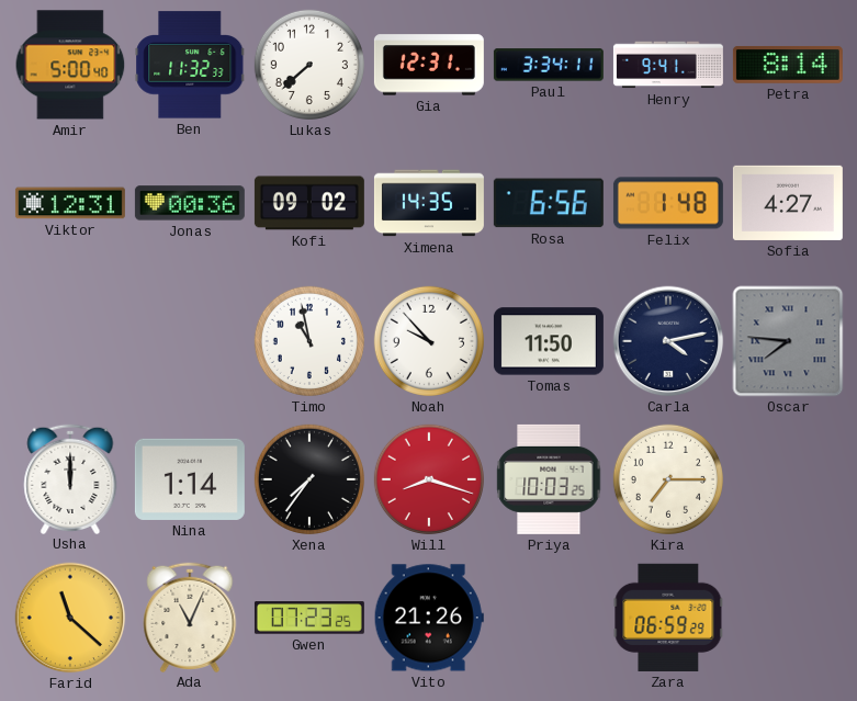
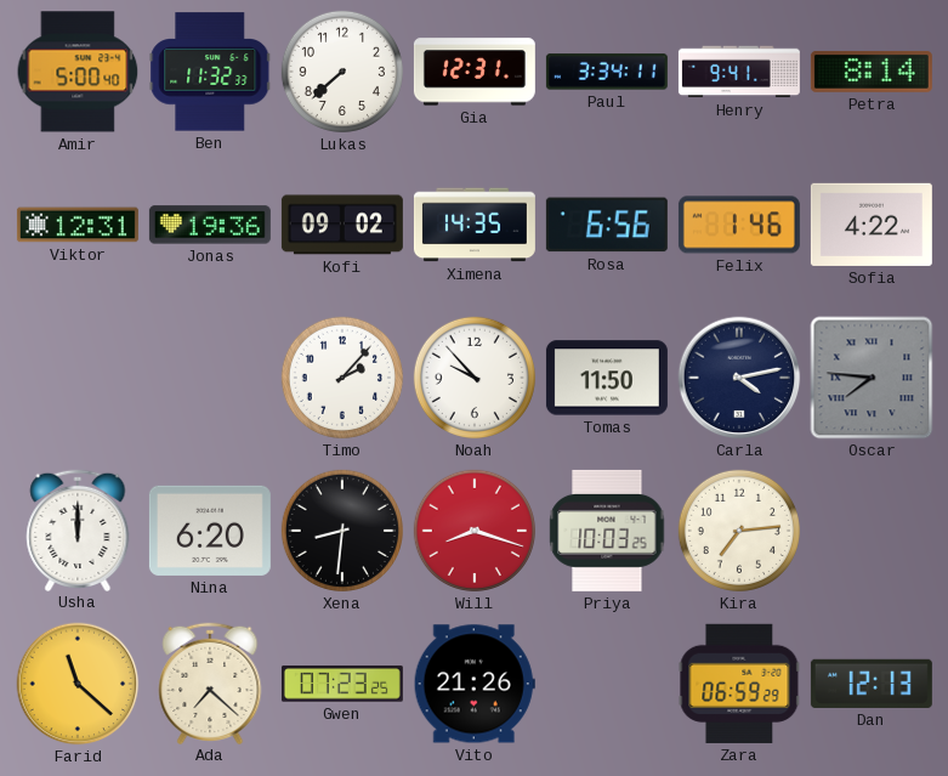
Jonas: 00:36 -> 19:36 (210, 225)
Felix: 1:48 -> 1:46 (739, 225)
Sofia: 4:27 -> 4:22 (872, 225)
Timo: 10:58 -> 2:07 (342, 378)
Nina: 1:14 -> 6:20 (210, 531)
Xena: 7:36 -> 8:31 (342, 531)
Kira: 7:15 -> 7:14 (739, 531)
Ada: 11:04 -> 7:22 (210, 682)
Dan: none -> 12:13 (872, 684)
